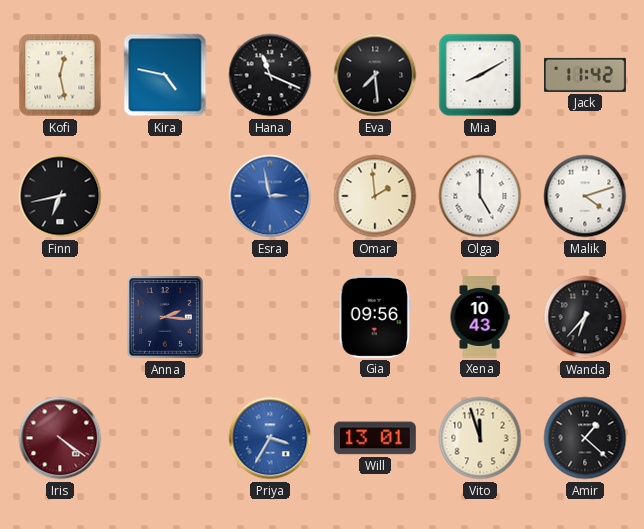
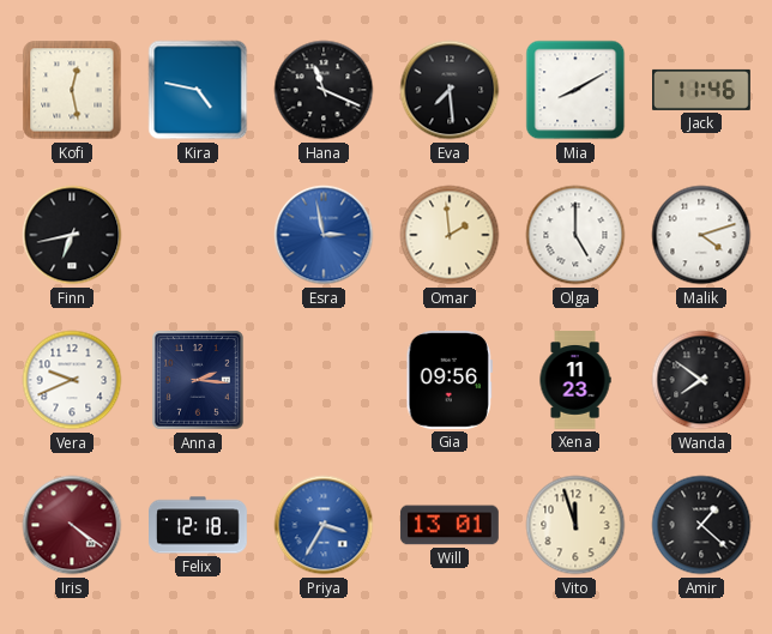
Jack: 11:42 -> 11:46 (702, 90)
Vera: none -> 9:41 (72, 380)
Xena: 10:43 -> 11:23 (575, 381)
Wanda: 6:37 -> 7:51 (701, 380)
Felix: none -> 12:18 (199, 525)
